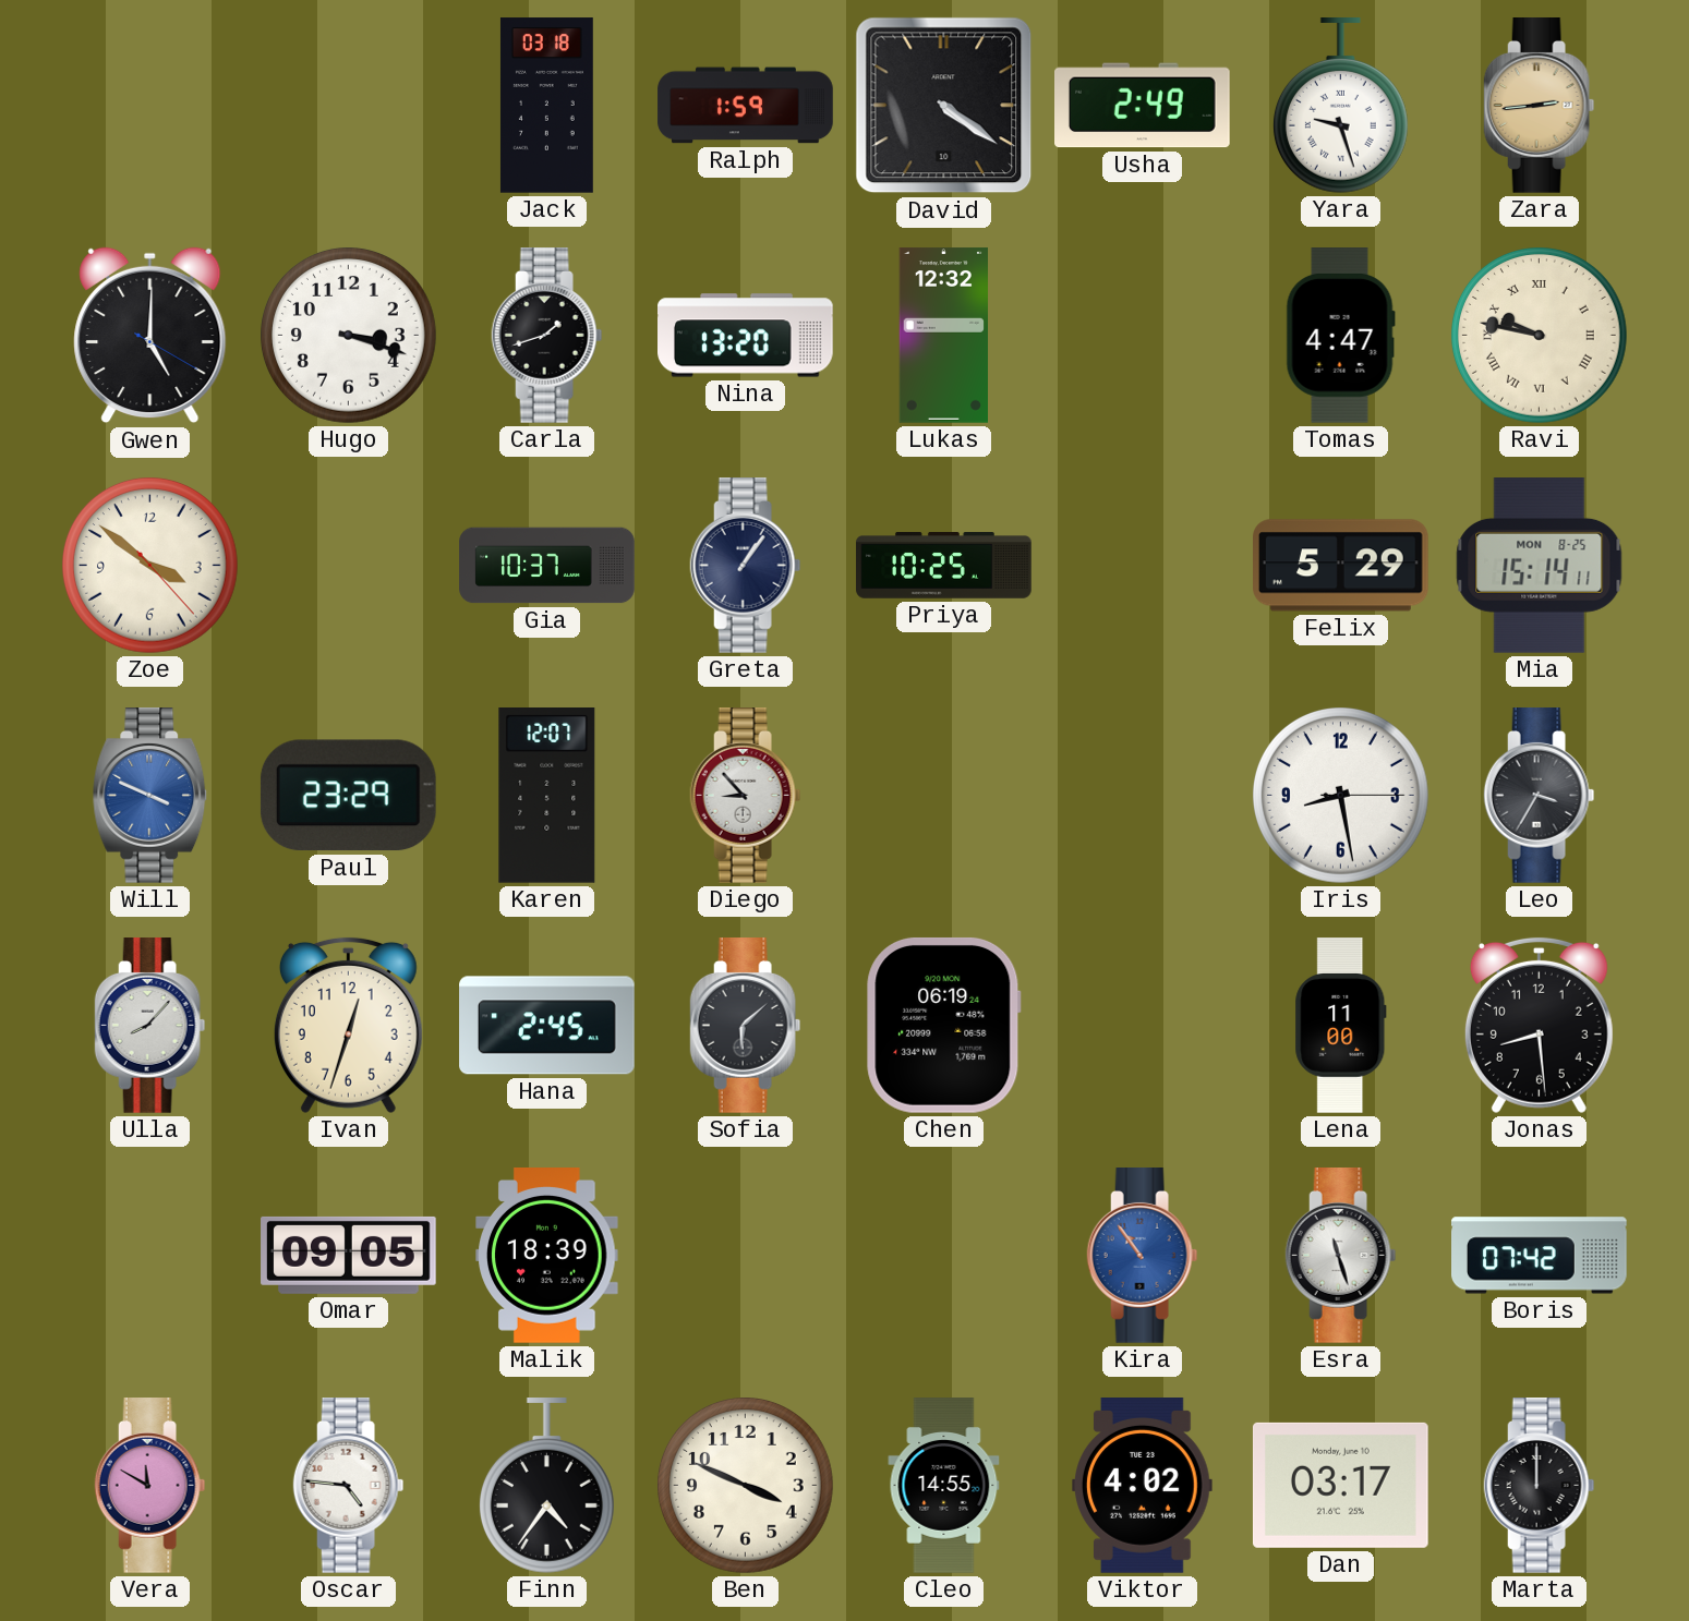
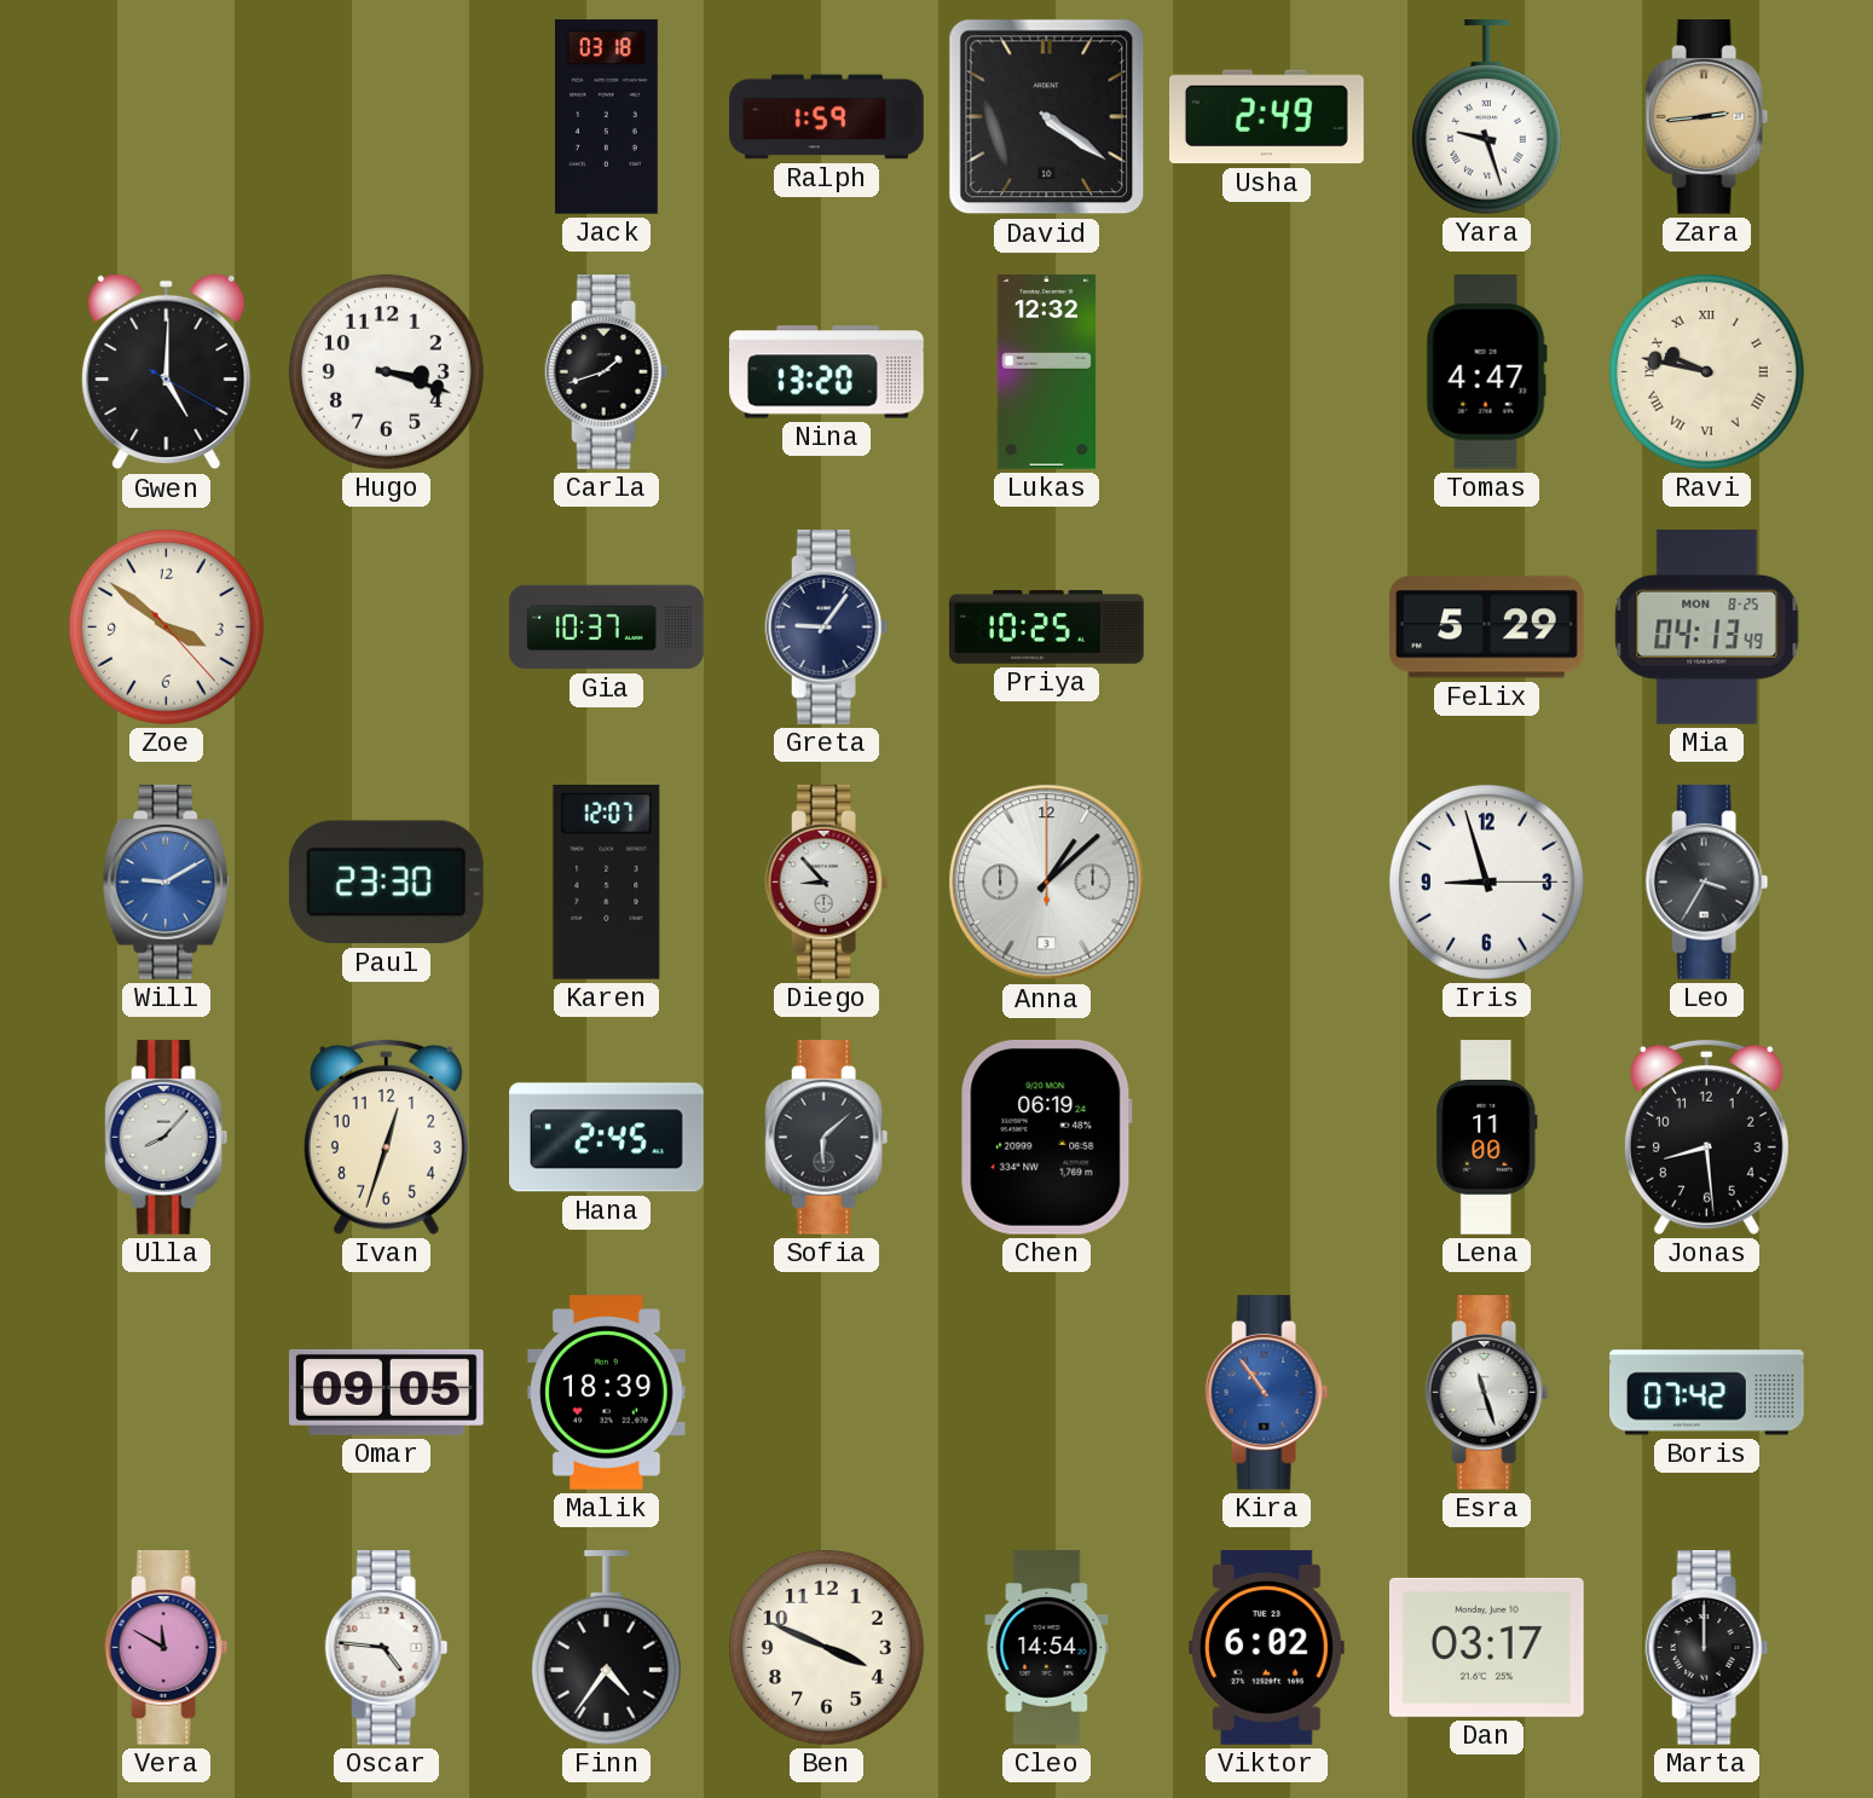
Greta: 1:06 -> 9:06 (827, 628)
Mia: 15:14 -> 04:13 (1707, 628)
Will: 3:49 -> 9:10 (167, 883)
Paul: 23:29 -> 23:30 (386, 883)
Anna: none -> 1:08 (1047, 883)
Iris: 8:28 -> 8:57 (1487, 883)
Cleo: 14:55 -> 14:54 (1047, 1648)
Viktor: 4:02 -> 6:02 (1267, 1648)
